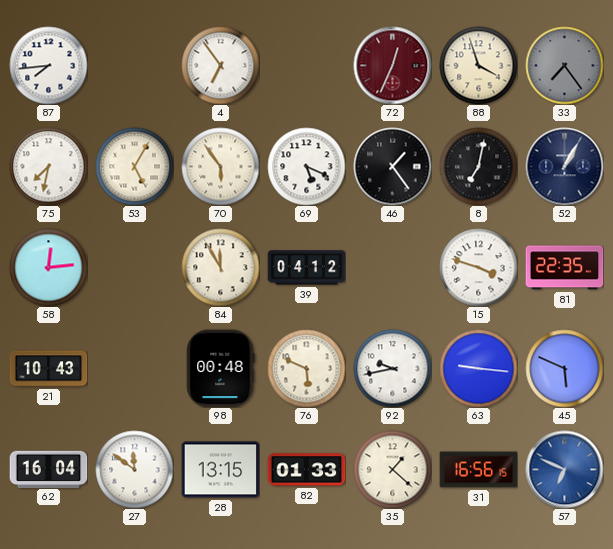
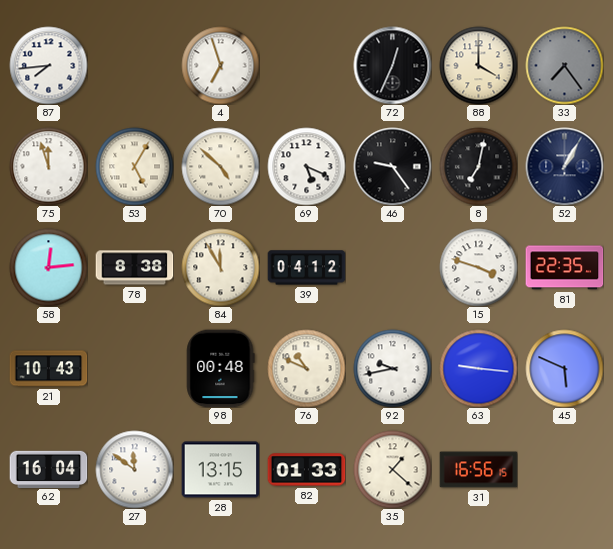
4: 6:54 -> 6:57 (220, 65)
72 dial: burgundy -> black (392, 65)
88: 3:57 -> 4:00 (478, 65)
75: 7:32 -> 11:57 (48, 166)
70: 5:54 -> 4:52 (220, 166)
46: 1:24 -> 9:24 (392, 166)
78: none -> 8:38 (134, 268)
76: 5:49 -> 10:49 (306, 368)
57: 6:49 -> none (564, 469)
